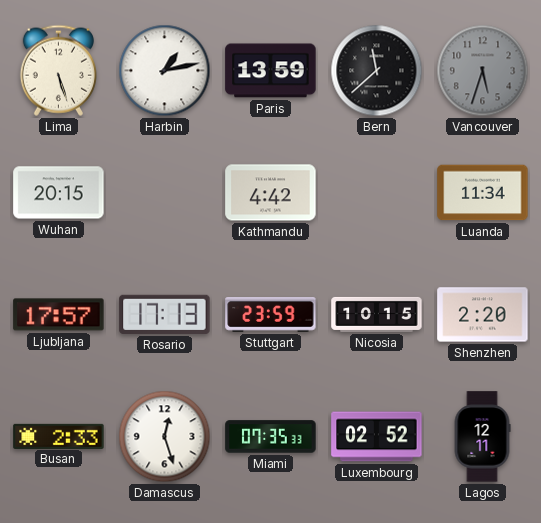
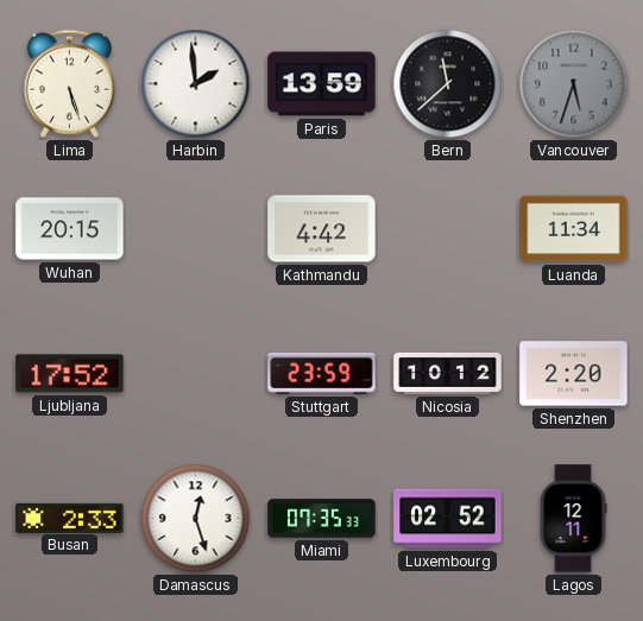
Harbin: 1:13 -> 1:59 (196, 84)
Ljubljana: 17:57 -> 17:52 (70, 374)
Rosario: 17:13 -> none (165, 314)
Nicosia: 10:15 -> 10:12 (448, 373)
